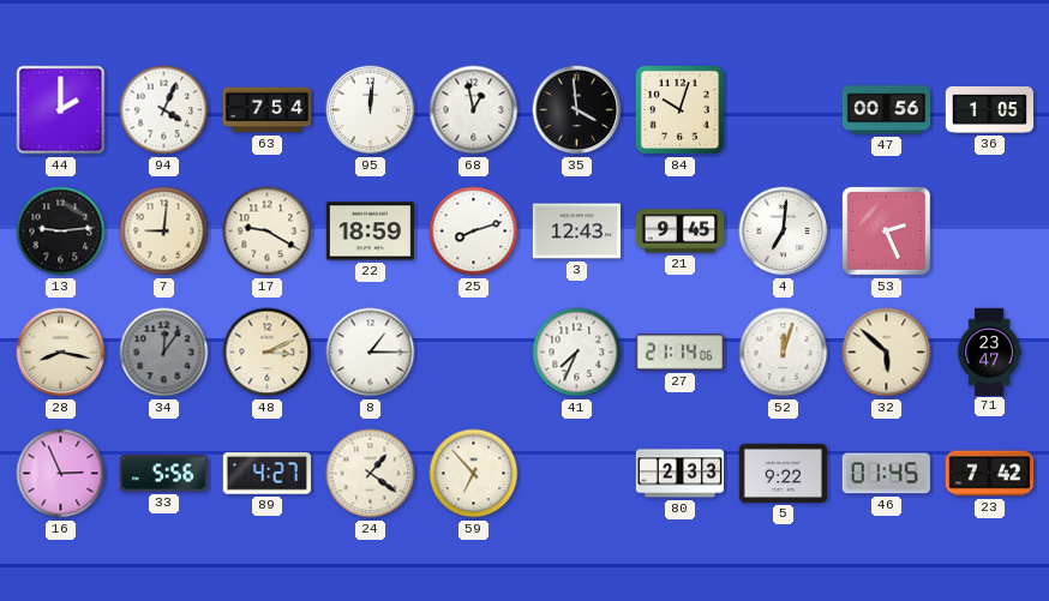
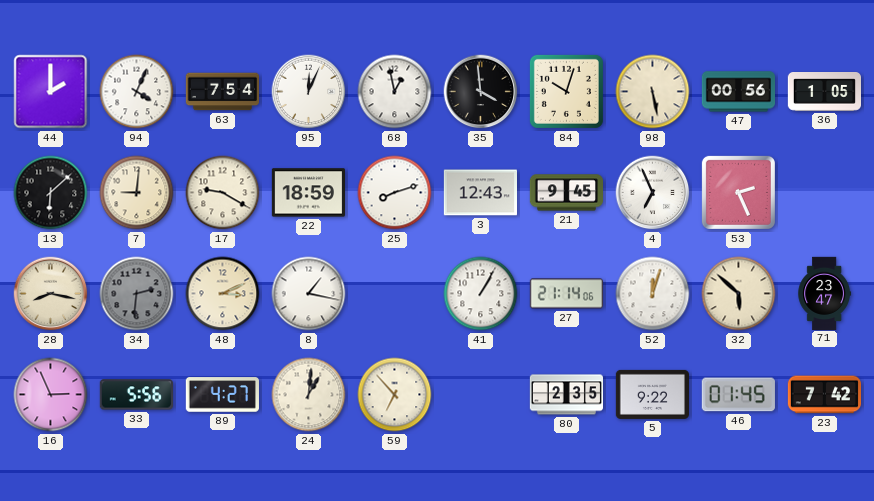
95: 12:01 -> 12:04 (309, 92)
98: none -> 5:28 (653, 92)
13: 9:14 -> 6:08 (51, 193)
4: 7:01 -> 6:56 (653, 193)
34: 12:06 -> 2:31 (137, 294)
8: 1:15 -> 1:17 (309, 294)
41: 7:34 -> 1:05 (481, 294)
24: 1:21 -> 1:01 (309, 395)
80: 2:33 -> 2:35 (566, 395)
